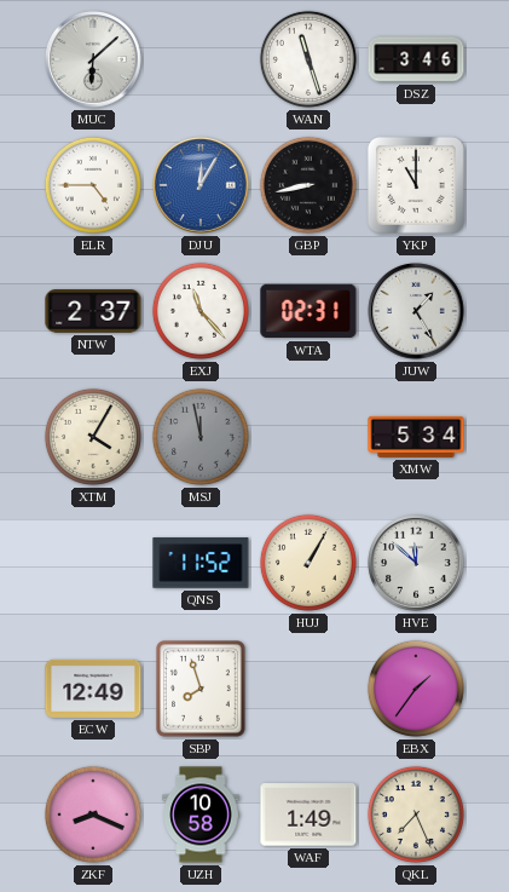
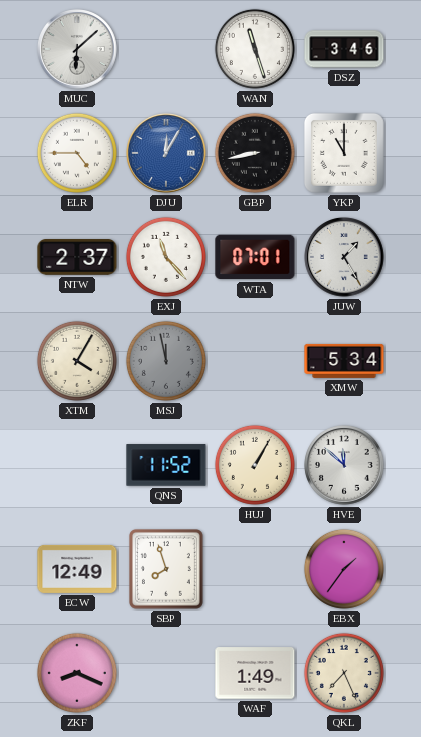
WTA: 02:31 -> 07:01 (255, 257)
UZH: 10:58 -> none (201, 815)
